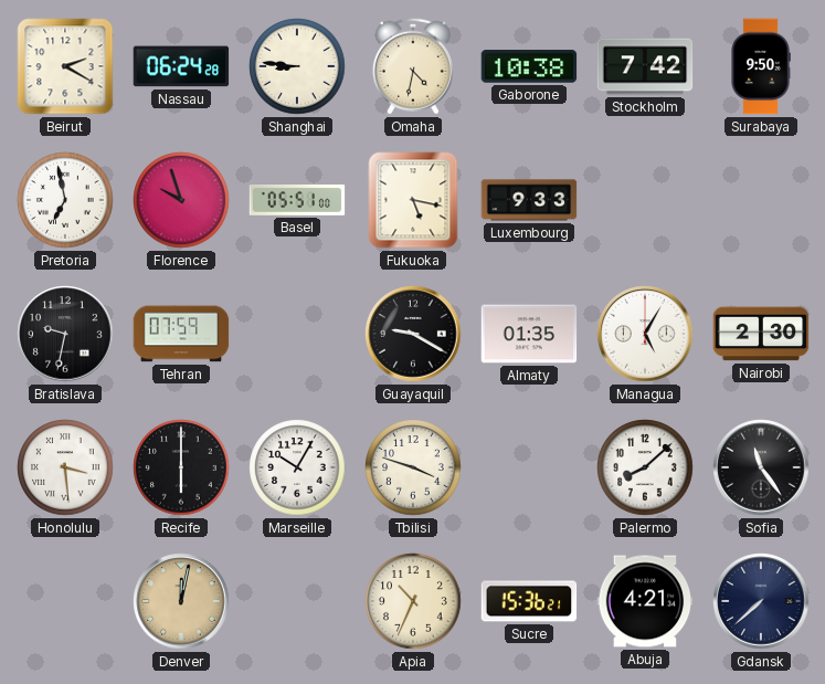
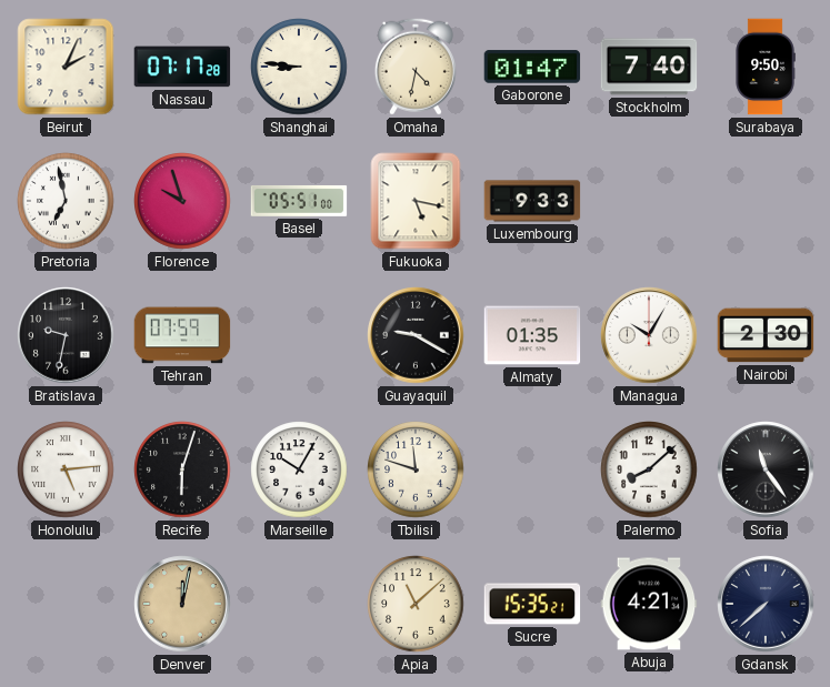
Beirut: 2:20 -> 2:04 (66, 67)
Nassau: 06:24 -> 07:17 (182, 67)
Gaborone: 10:38 -> 01:47 (532, 67)
Stockholm: 7:42 -> 7:40 (649, 67)
Managua: 5:05 -> 10:05 (649, 335)
Honolulu: 3:29 -> 5:14 (66, 469)
Recife: 6:00 -> 6:03 (182, 469)
Tbilisi: 3:48 -> 11:48 (416, 469)
Apia: 10:34 -> 11:08 (416, 604)
Sucre: 15:36 -> 15:35 (532, 604)
